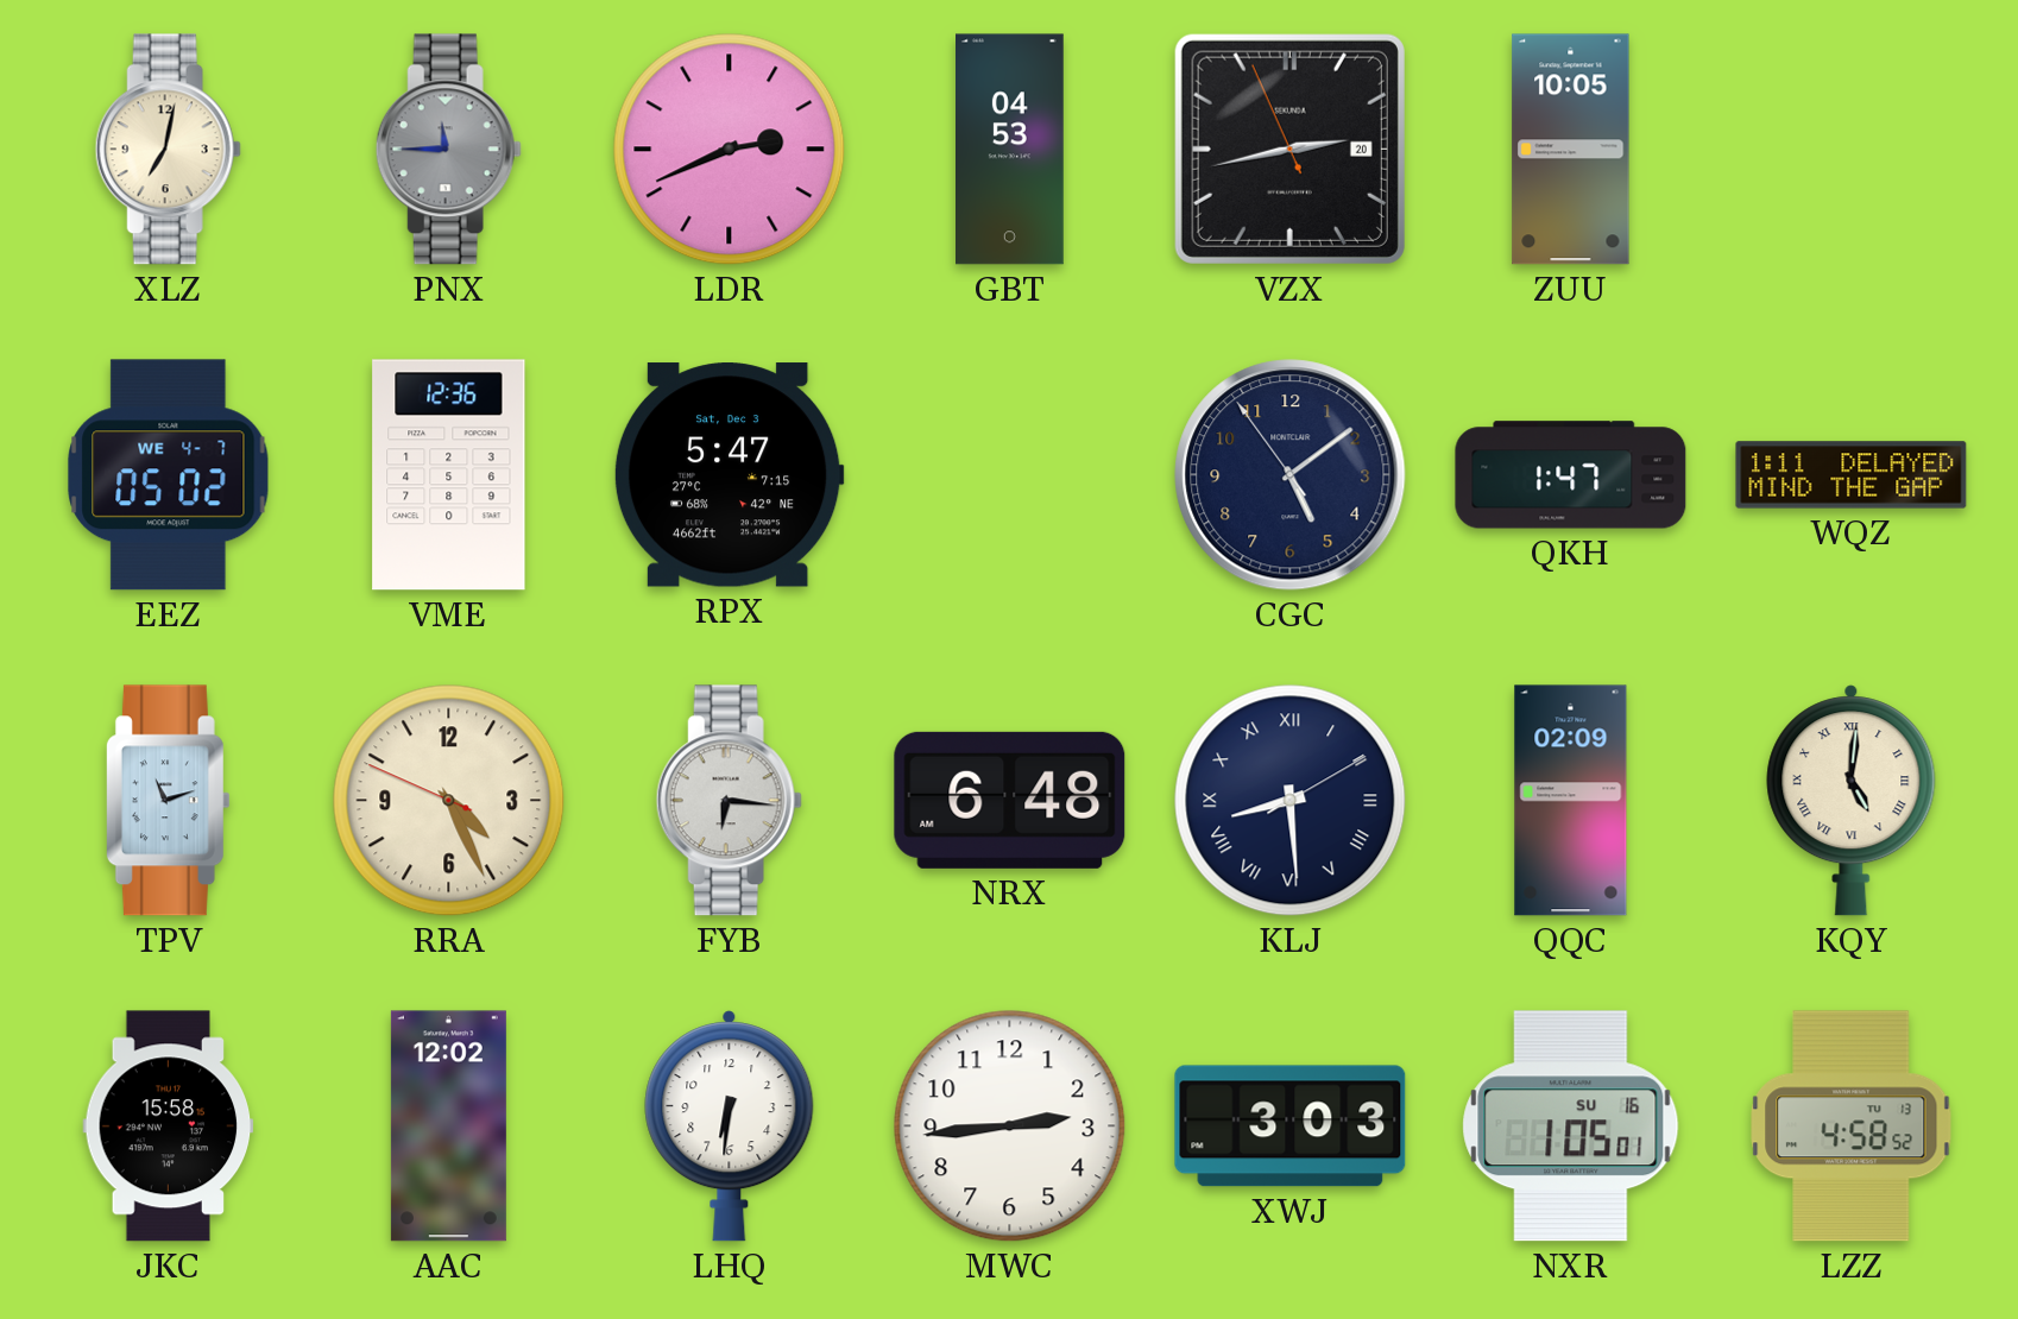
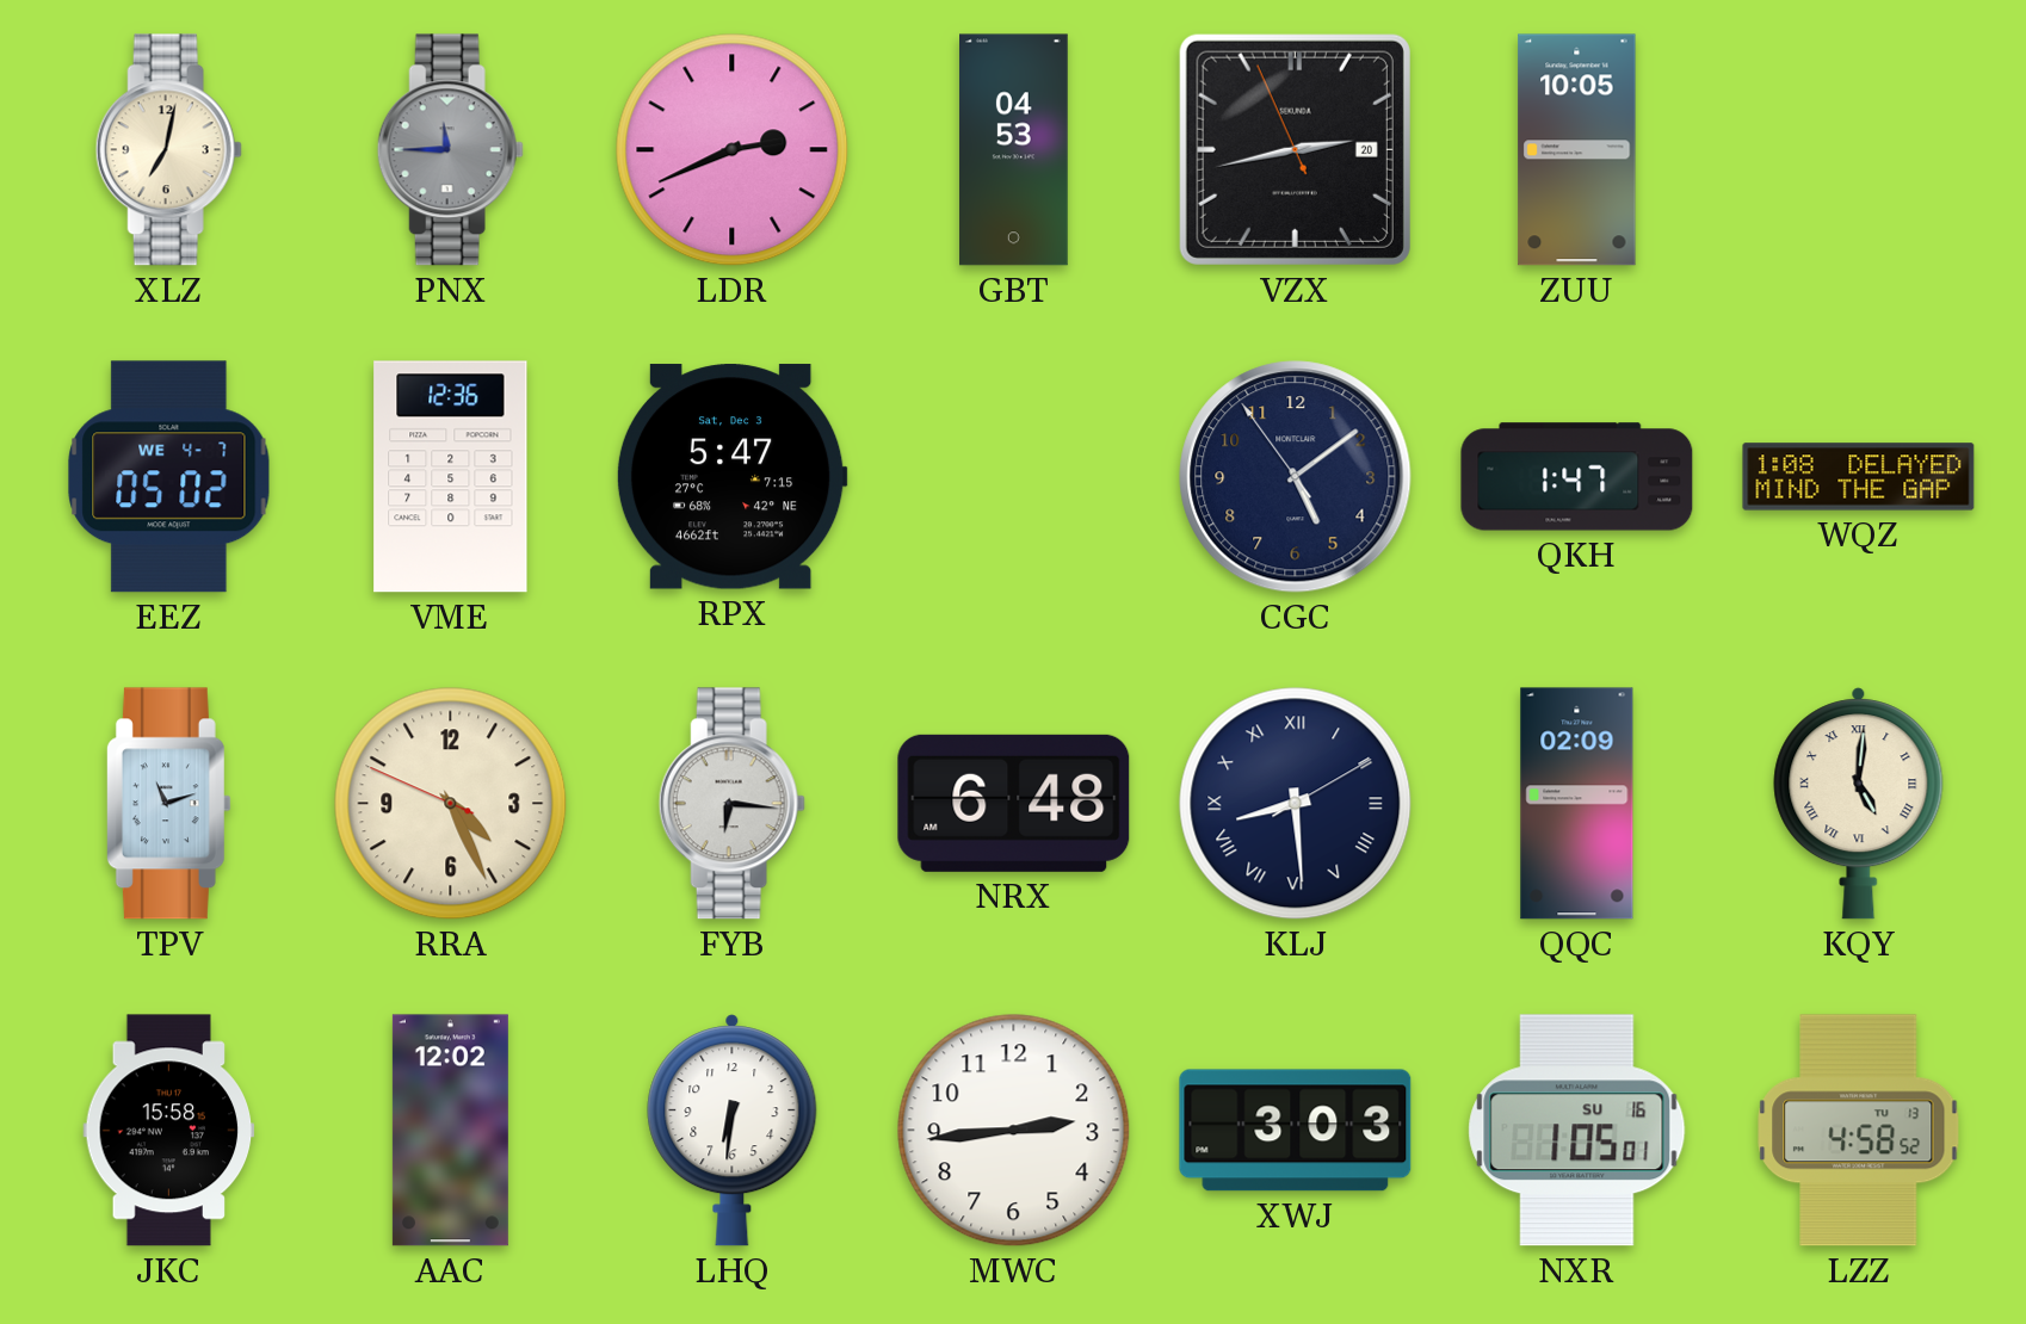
WQZ: 1:11 -> 1:08 (1859, 477)
